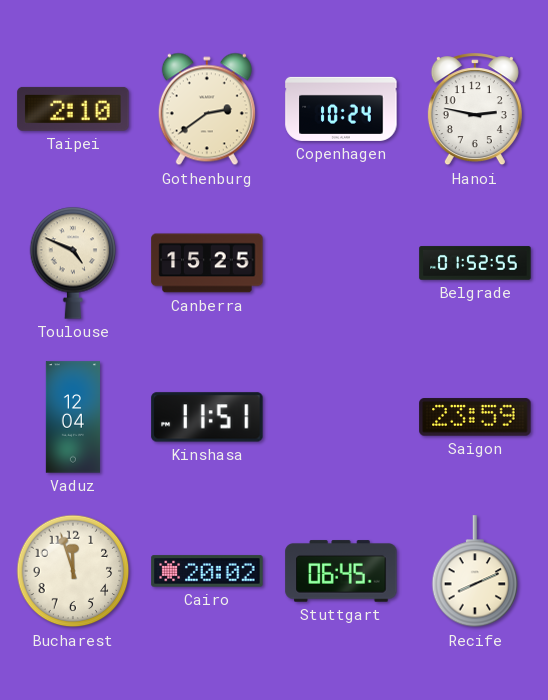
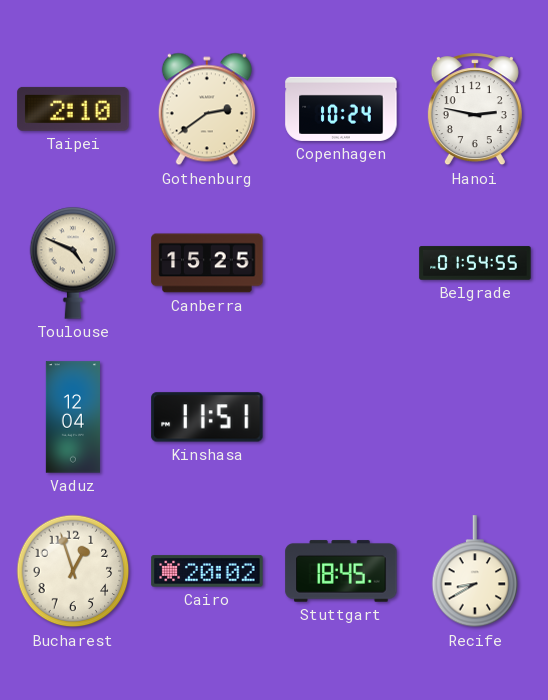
Belgrade: 01:52 -> 01:54 (475, 263)
Saigon: 23:59 -> none (475, 417)
Bucharest: 11:57 -> 12:57 (73, 571)
Stuttgart: 06:45 -> 18:45 (341, 571)
Recife: 8:11 -> 8:40 (475, 572)
